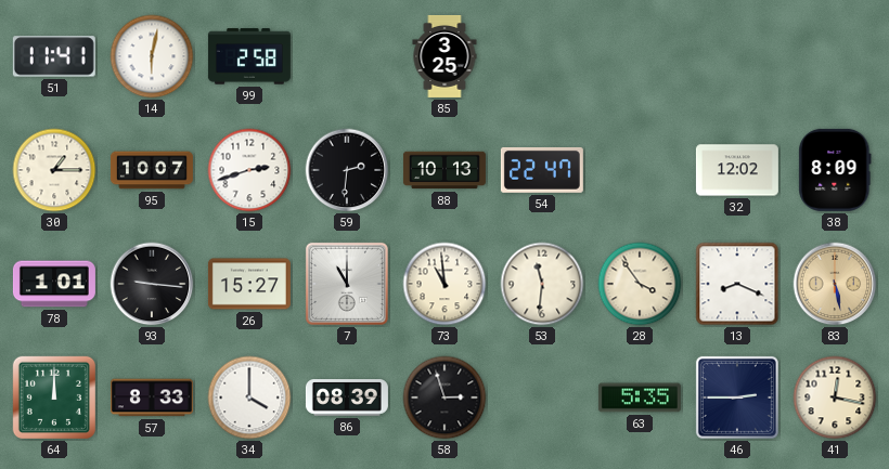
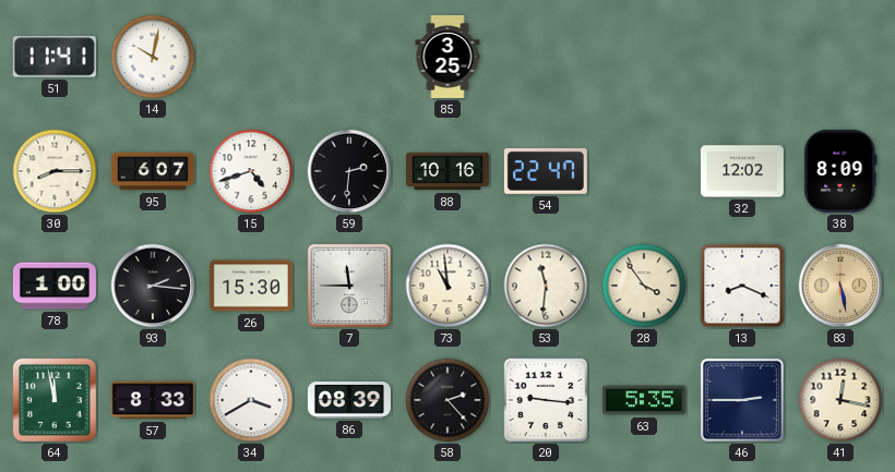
14: 6:02 -> 10:02 (153, 57)
99: 2:58 -> none (249, 56)
30: 1:15 -> 8:15 (55, 171)
95: 10:07 -> 6:07 (153, 171)
15: 2:42 -> 4:42 (251, 171)
88: 10:13 -> 10:16 (448, 171)
78: 1:01 -> 1:00 (55, 286)
93: 9:16 -> 2:16 (153, 286)
26: 15:27 -> 15:30 (251, 286)
7: 11:00 -> 11:45 (349, 286)
64: 12:00 -> 11:58 (55, 400)
34: 4:00 -> 3:40 (251, 400)
58: 2:57 -> 2:23 (448, 400)
20: none -> 9:16 (546, 400)
